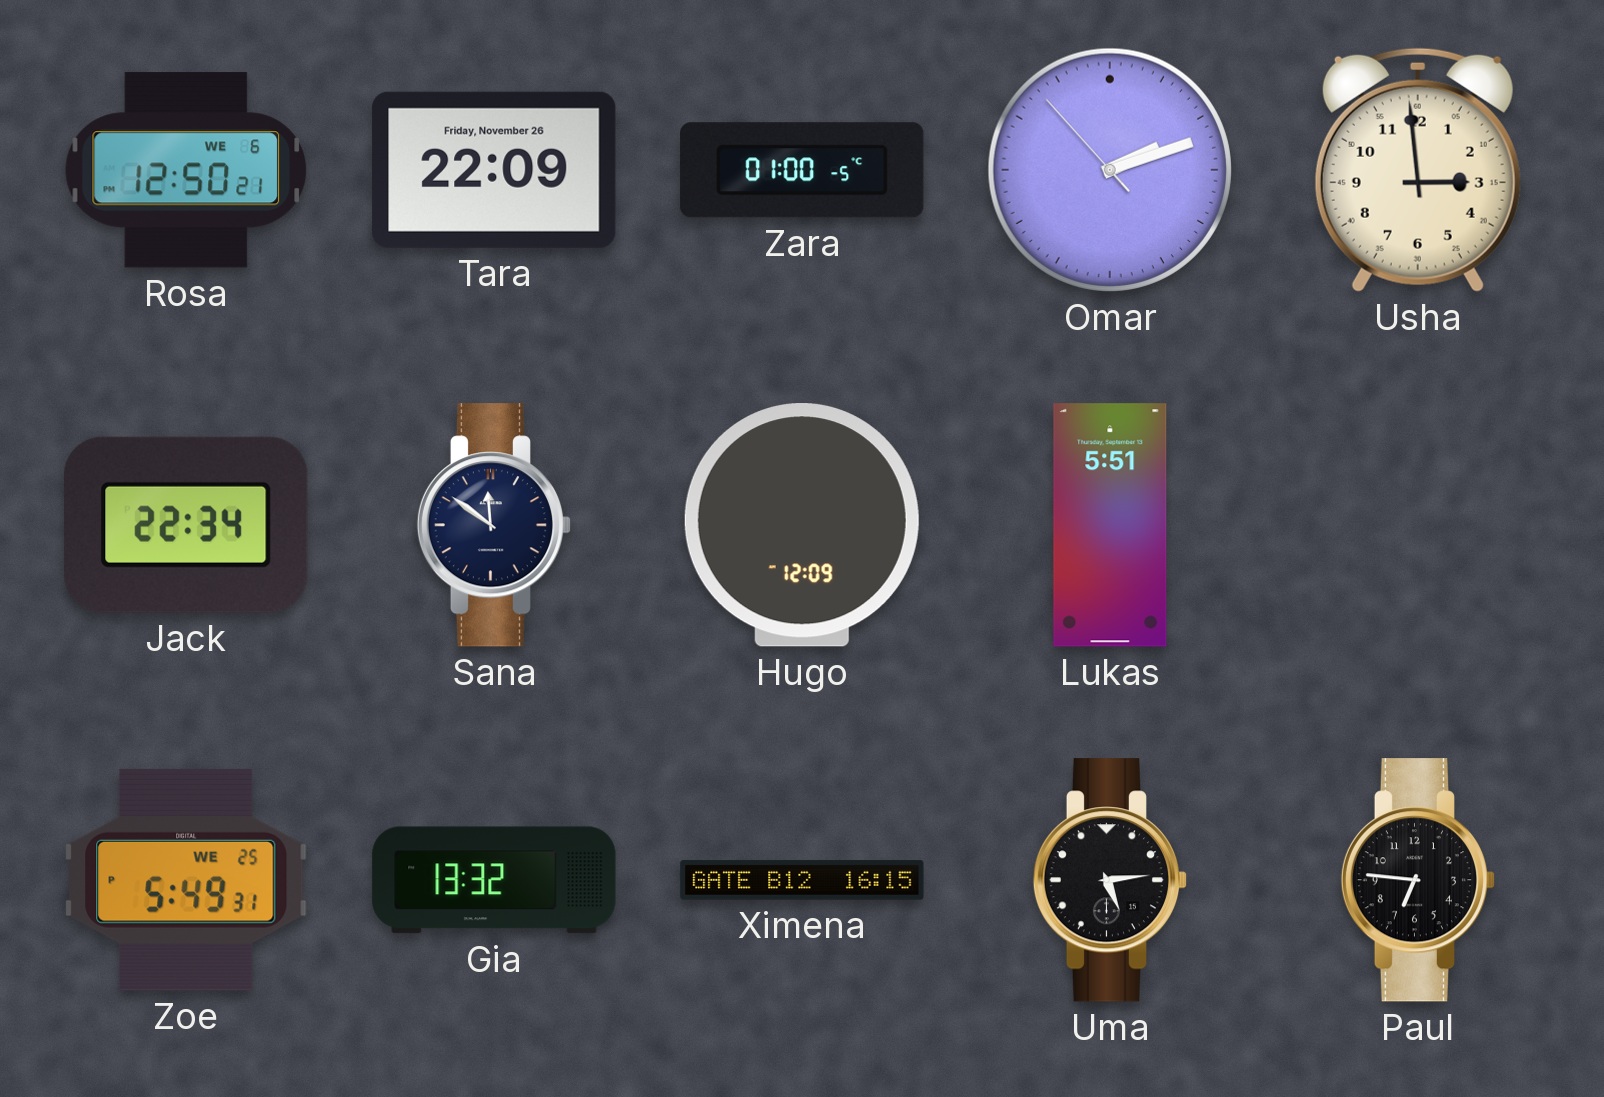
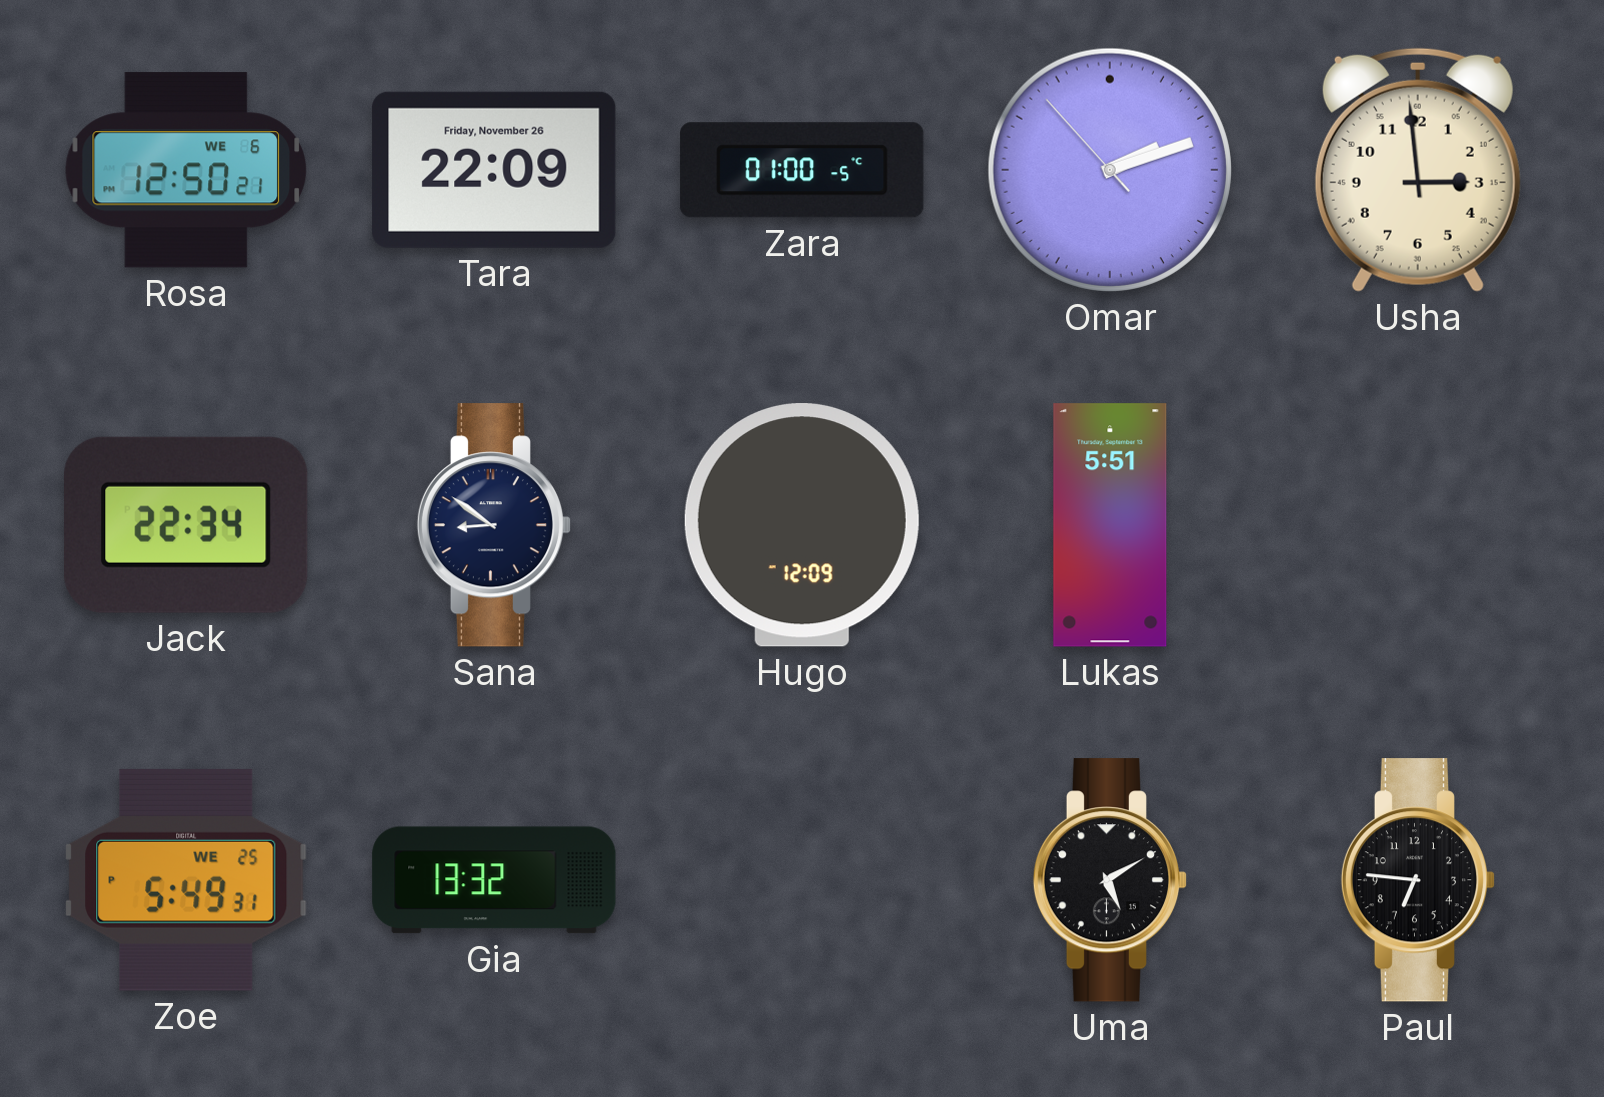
Sana: 11:51 -> 8:51 (494, 525)
Ximena: 16:15 -> none (802, 880)
Uma: 5:14 -> 5:10 (1110, 880)
